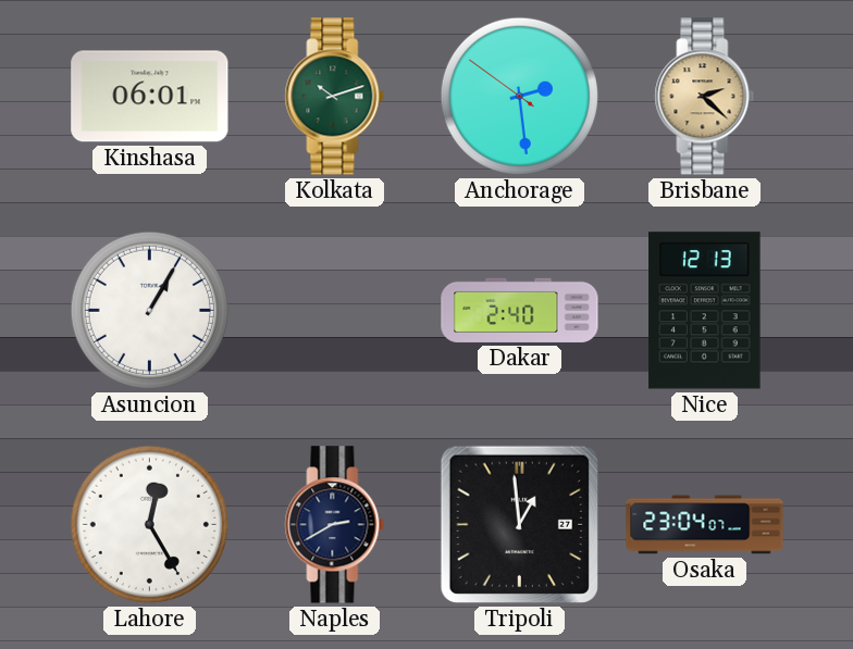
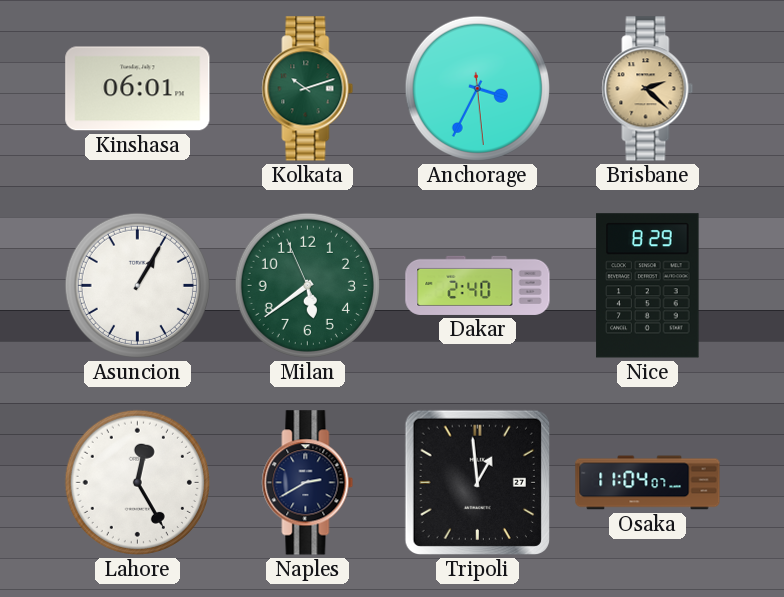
Anchorage: 2:28 -> 3:34 (477, 88)
Milan: none -> 5:38 (307, 285)
Nice: 12:13 -> 8:29 (648, 286)
Osaka: 23:04 -> 11:04 (648, 483)
